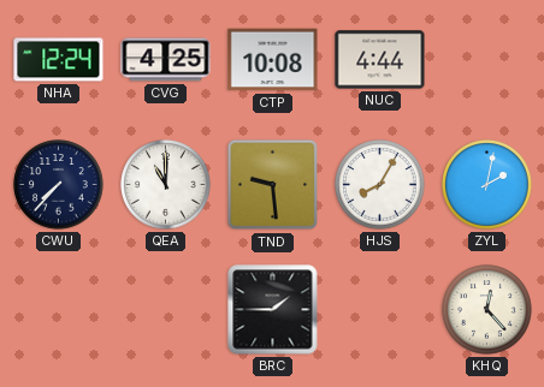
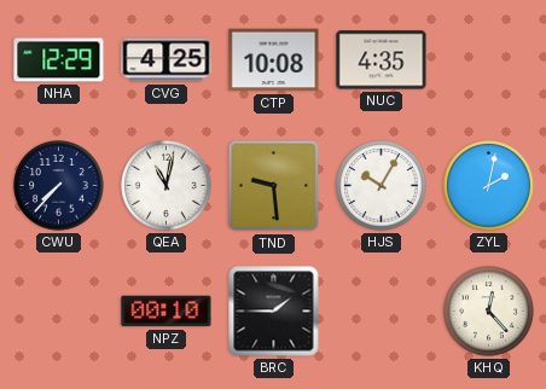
NHA: 12:24 -> 12:29 (59, 60)
NUC: 4:44 -> 4:35 (382, 60)
QEA: 11:00 -> 11:02 (167, 186)
HJS: 8:05 -> 10:05 (382, 186)
NPZ: none -> 00:10 (167, 312)
